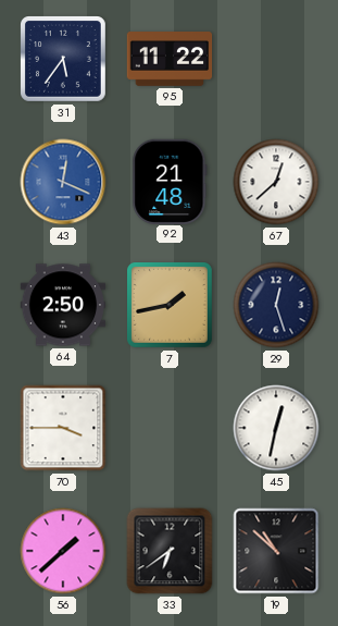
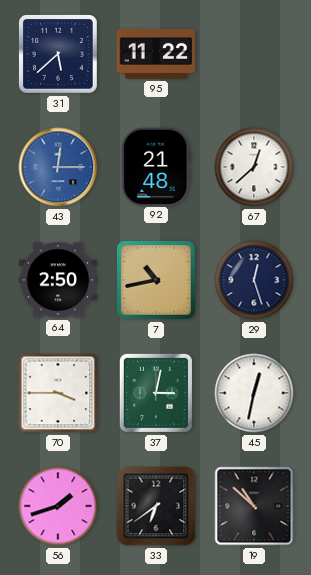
31: 5:36 -> 5:38 (59, 55)
43: 12:19 -> 12:15 (58, 167)
7: 1:43 -> 10:43 (157, 281)
37: none -> 3:02 (156, 393)
56: 1:38 -> 1:42 (58, 506)
